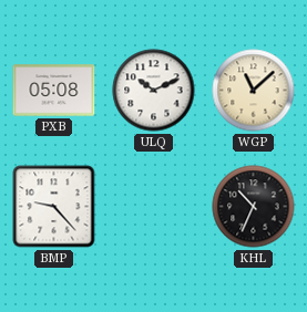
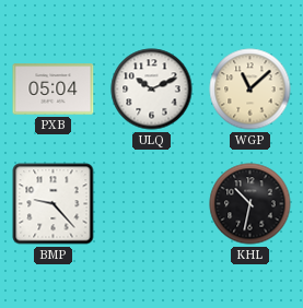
PXB: 05:08 -> 05:04 (54, 90)
KHL: 10:34 -> 10:32 (250, 204)
